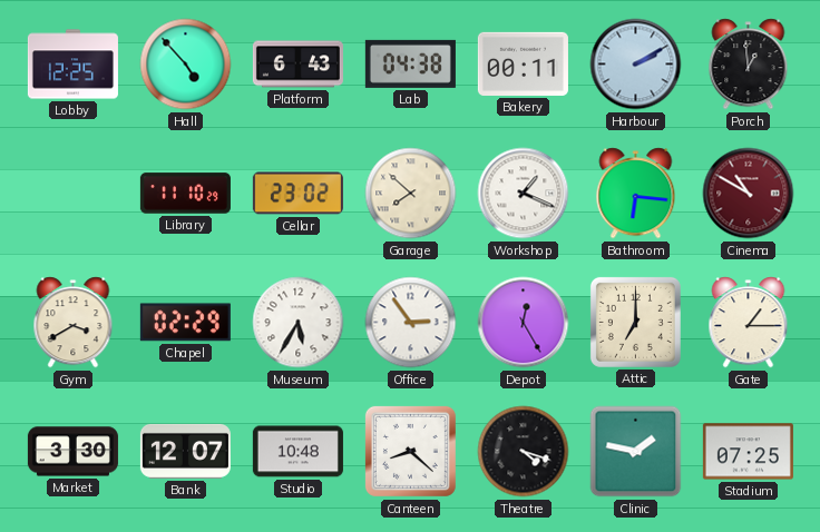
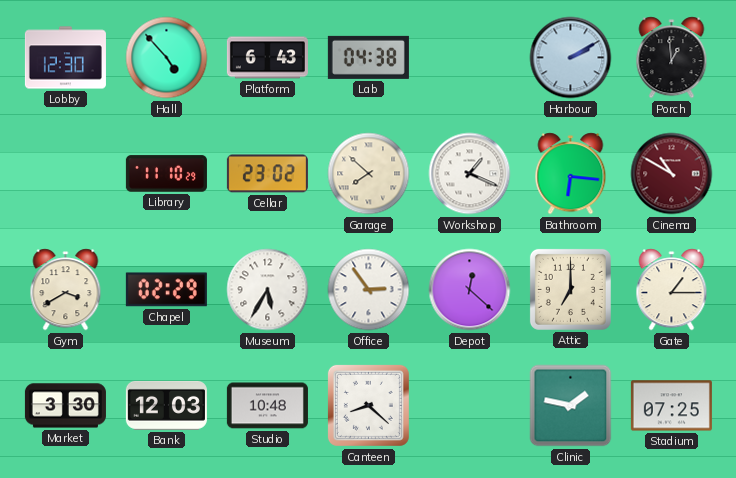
Lobby: 12:25 -> 12:30 (65, 58)
Bakery: 00:11 -> none (523, 63)
Depot: 12:25 -> 12:22 (470, 290)
Bank: 12:07 -> 12:03 (166, 405)
Theatre: 4:18 -> none (524, 452)
